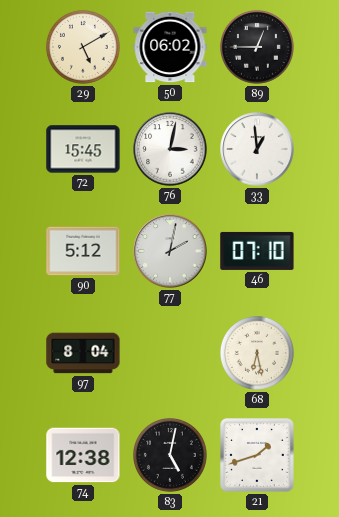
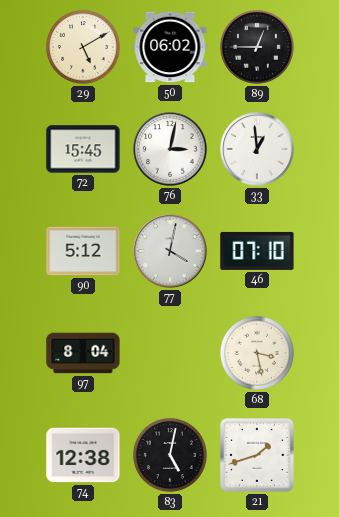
77: 2:02 -> 4:02 (170, 251)
68: 6:28 -> 3:28 (257, 353)
